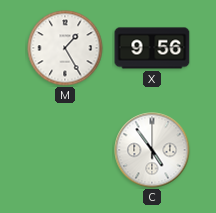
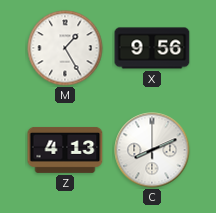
Z: none -> 4:13 (65, 150)
C: 4:54 -> 8:11 (152, 150)
